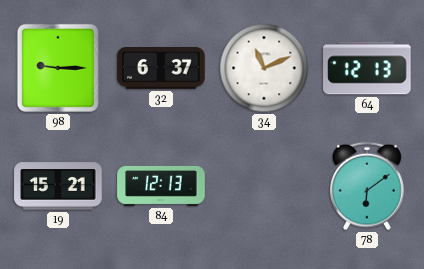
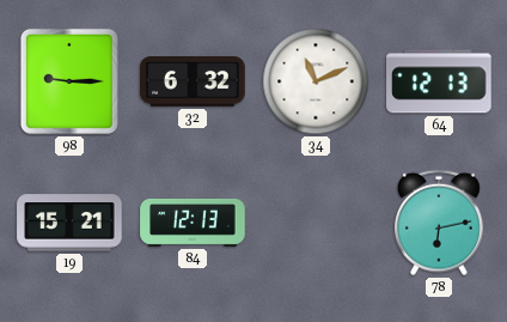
32: 6:37 -> 6:32 (193, 83)
78: 6:09 -> 6:13 (440, 223)
